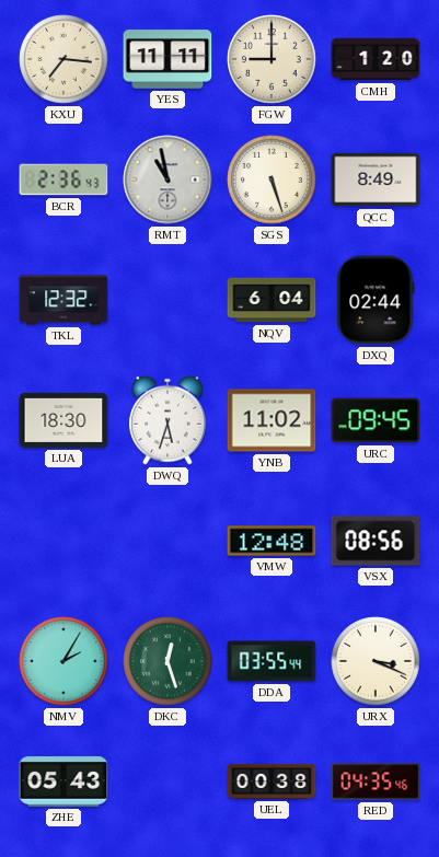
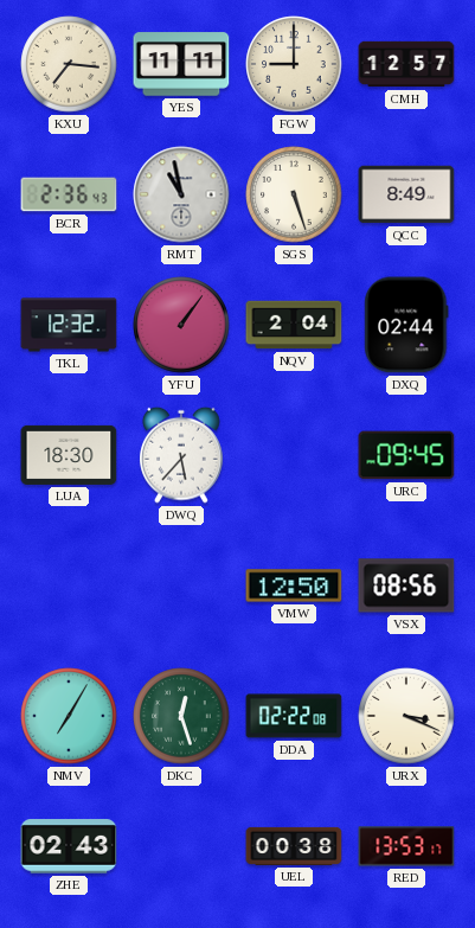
CMH: 1:20 -> 12:57 (406, 64)
YFU: none -> 1:06 (181, 325)
NQV: 6:04 -> 2:04 (294, 325)
DWQ: 5:33 -> 5:37 (181, 455)
YNB: 11:02 -> none (272, 420)
VMW: 12:48 -> 12:50 (294, 585)
NMV: 2:05 -> 7:05 (69, 716)
DDA: 03:55 -> 02:22 (294, 716)
ZHE: 05:43 -> 02:43 (69, 846)
RED: 04:35 -> 13:53 (406, 846)
